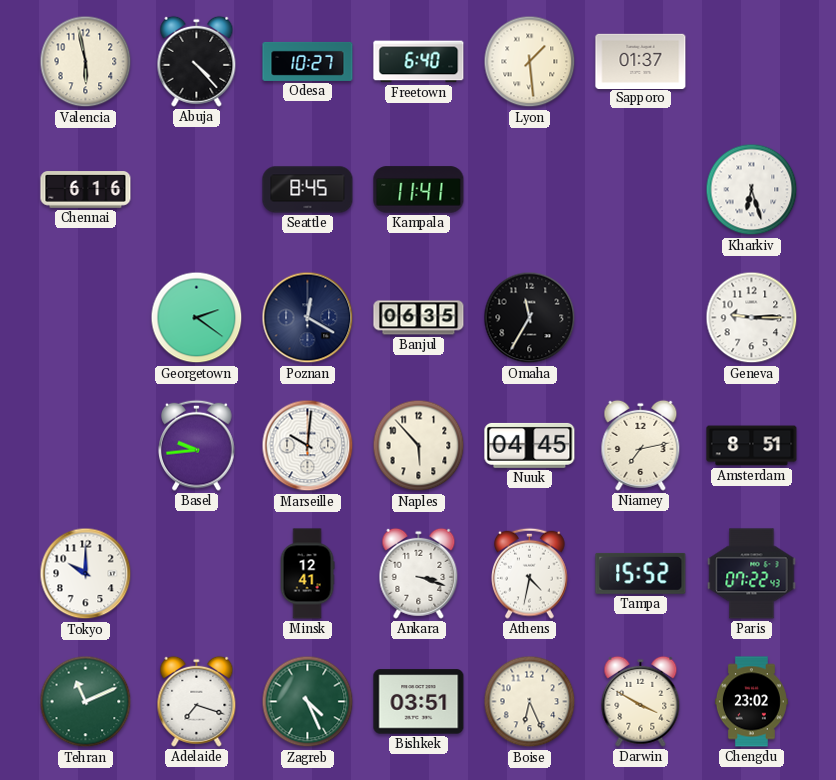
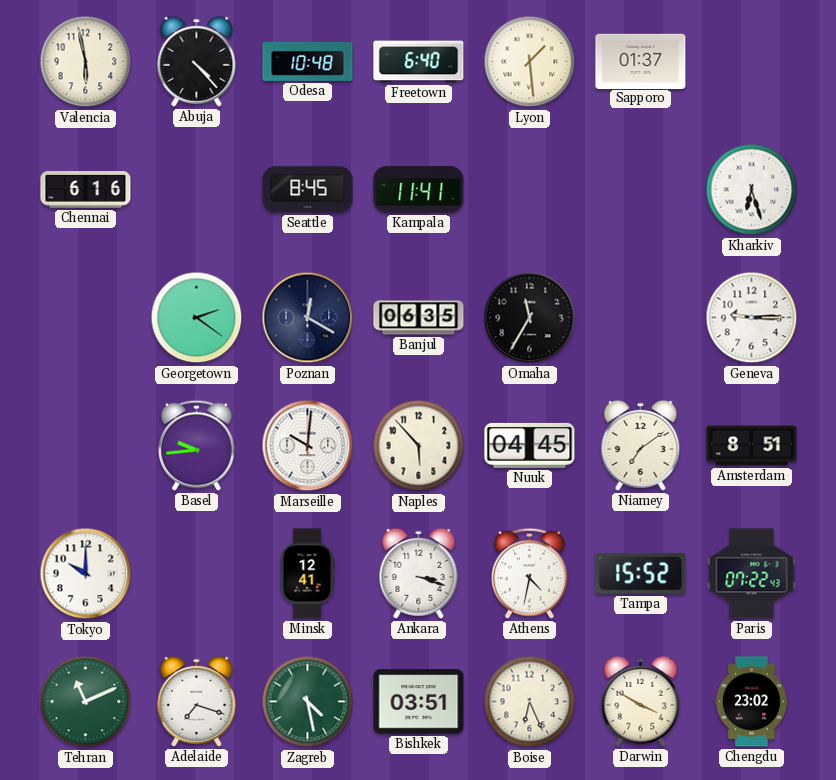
Odesa: 10:27 -> 10:48 (308, 61)
Niamey: 7:13 -> 7:09 (641, 445)
Zagreb: 4:26 -> 4:28 (308, 702)
